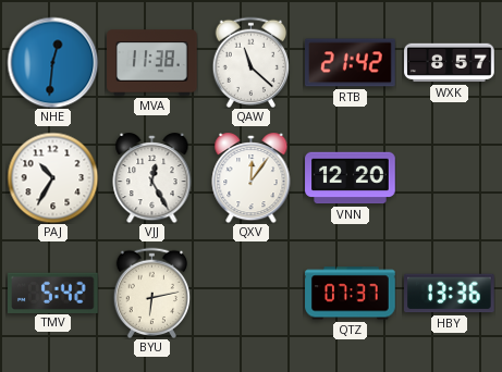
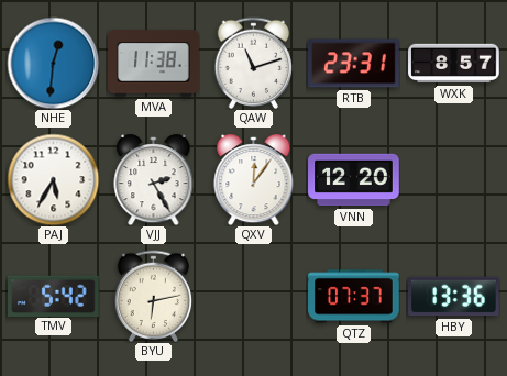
QAW: 11:22 -> 11:12 (254, 63)
RTB: 21:42 -> 23:31 (354, 64)
PAJ: 10:35 -> 5:35 (53, 179)
VJJ: 12:25 -> 2:25 (154, 179)
